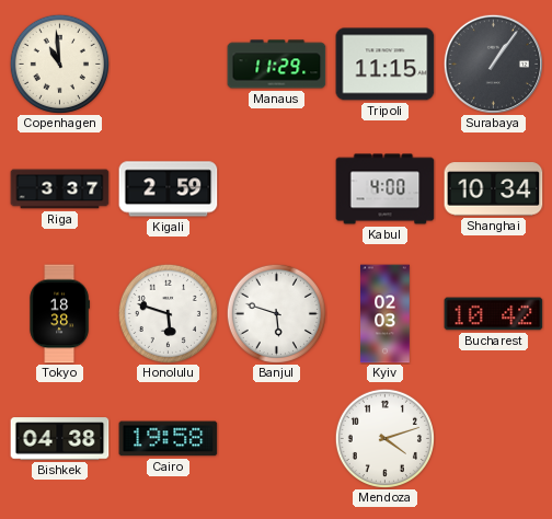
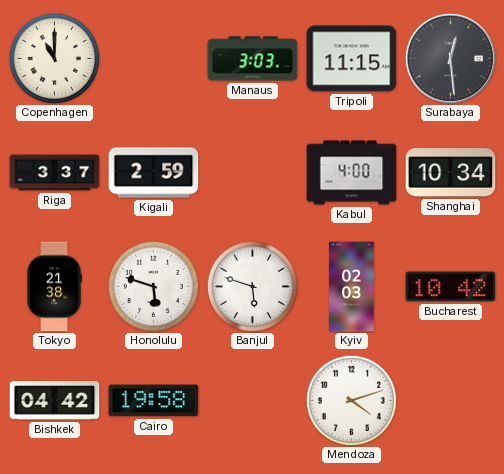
Copenhagen: 10:59 -> 11:00 (54, 58)
Manaus: 11:29 -> 3:03 (253, 59)
Surabaya: 1:06 -> 12:29 (450, 58)
Tokyo: 18:38 -> 21:38 (54, 287)
Bishkek: 04:38 -> 04:42 (55, 401)
